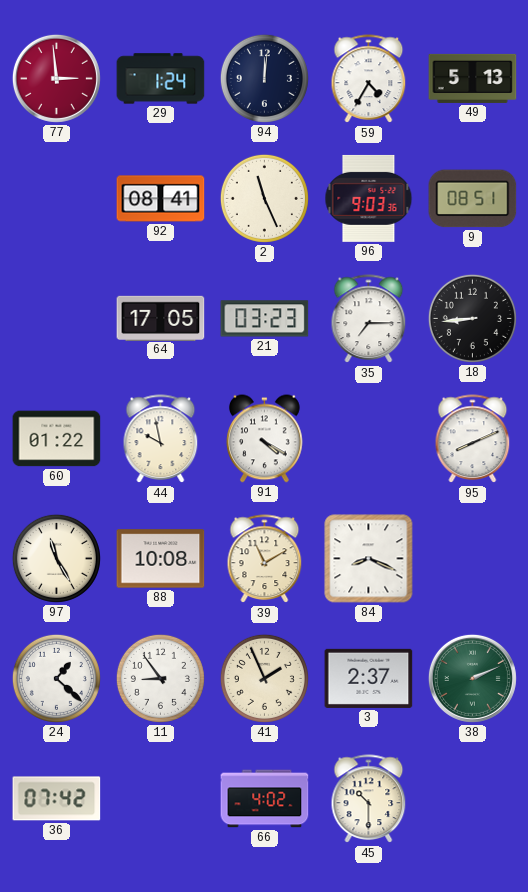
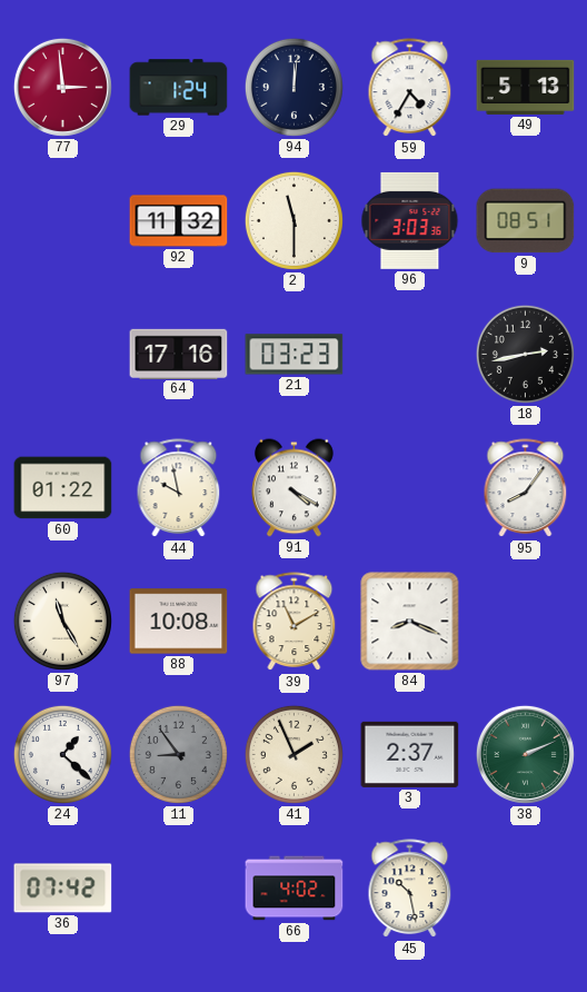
92: 08:41 -> 11:32 (179, 221)
2: 11:26 -> 11:30 (293, 220)
96: 9:03 -> 3:03 (410, 220)
64: 17:05 -> 17:16 (179, 354)
35: 7:15 -> none (369, 319)
18: 8:44 -> 2:43 (525, 354)
95: 8:11 -> 8:06 (526, 488)
11 dial: white -> grey (178, 754)
45: 10:30 -> 10:28 (410, 889)
